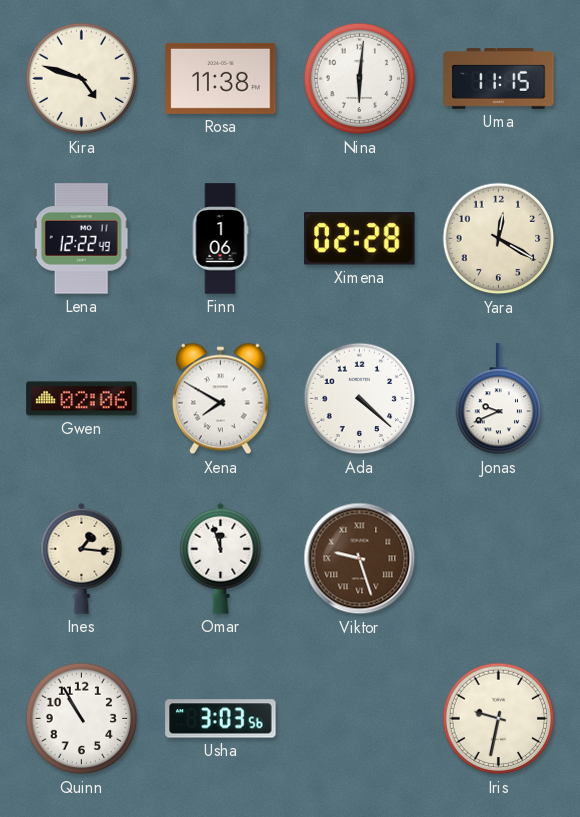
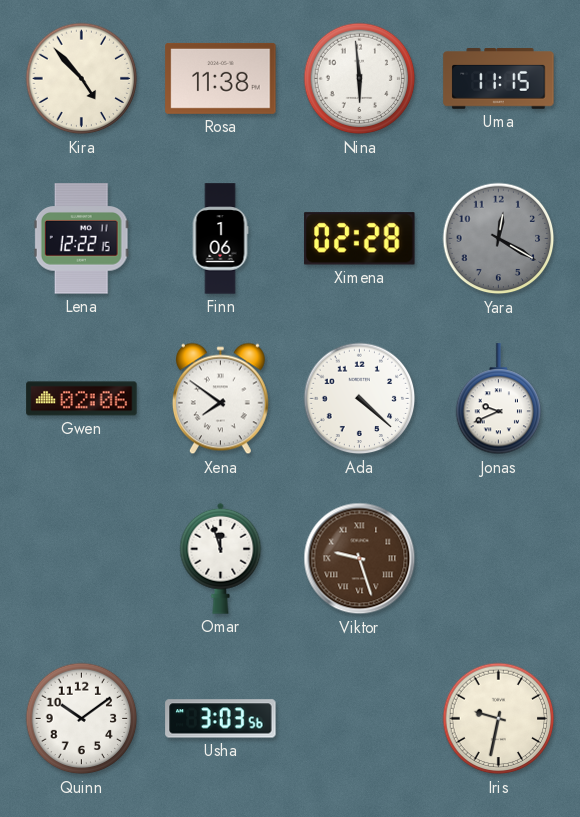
Kira: 4:48 -> 4:53 (82, 79)
Nina: 6:01 -> 5:59 (360, 79)
Lena: 12:22:49 -> 12:22:15 (81, 239)
Yara dial: cream -> grey (499, 239)
Xena: 7:50 -> 7:51 (220, 399)
Ines: 1:16 -> none (82, 558)
Quinn: 10:55 -> 10:09 (82, 719)
